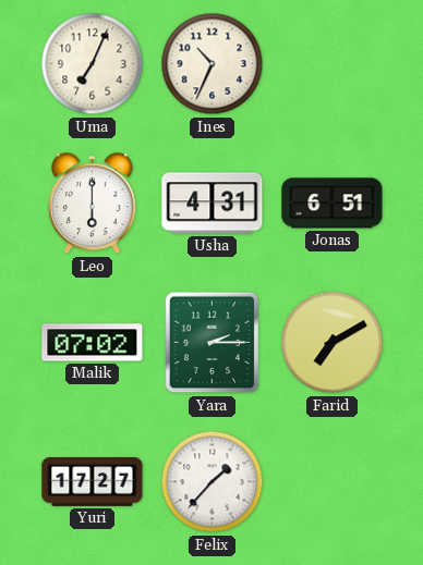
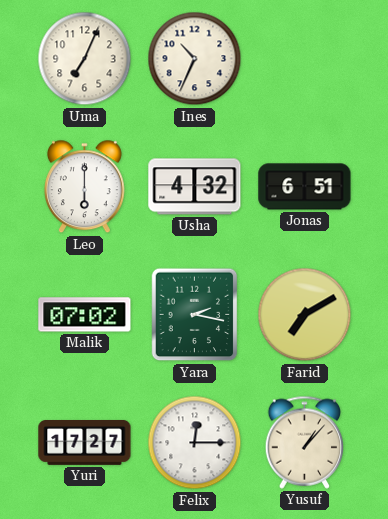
Usha: 4:31 -> 4:32 (195, 187)
Yara: 2:15 -> 2:17 (195, 315)
Felix: 1:37 -> 12:15 (195, 443)
Yusuf: none -> 1:07 (305, 442)
